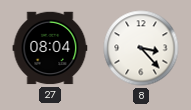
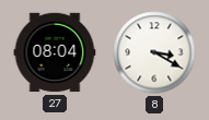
8: 3:23 -> 3:20 (154, 52)
